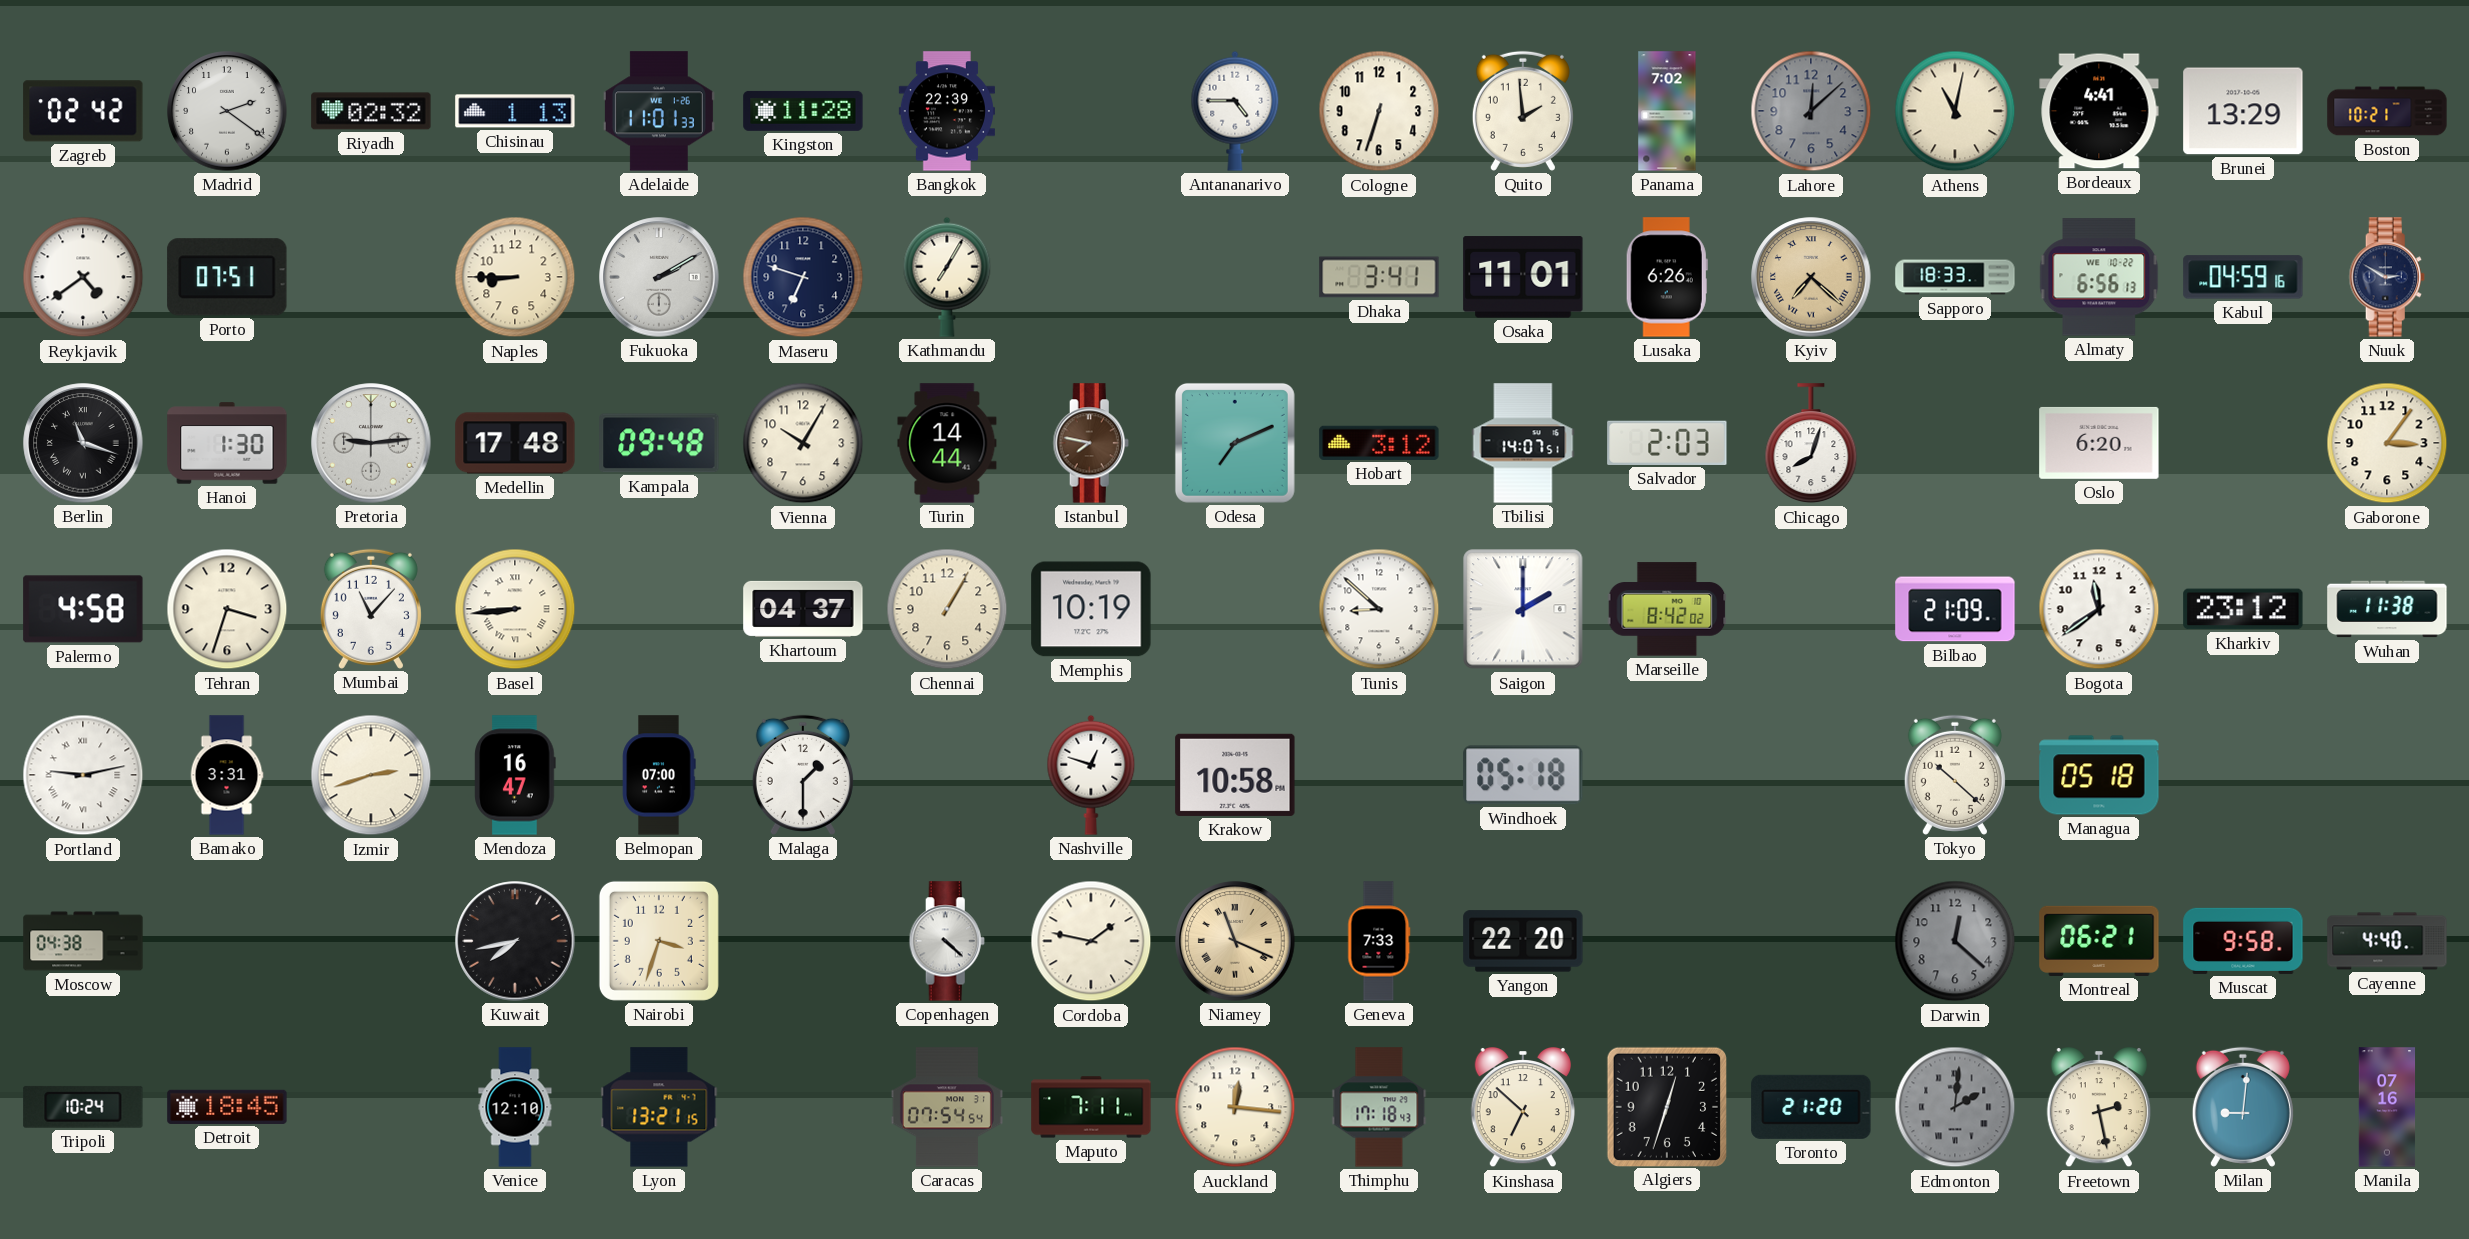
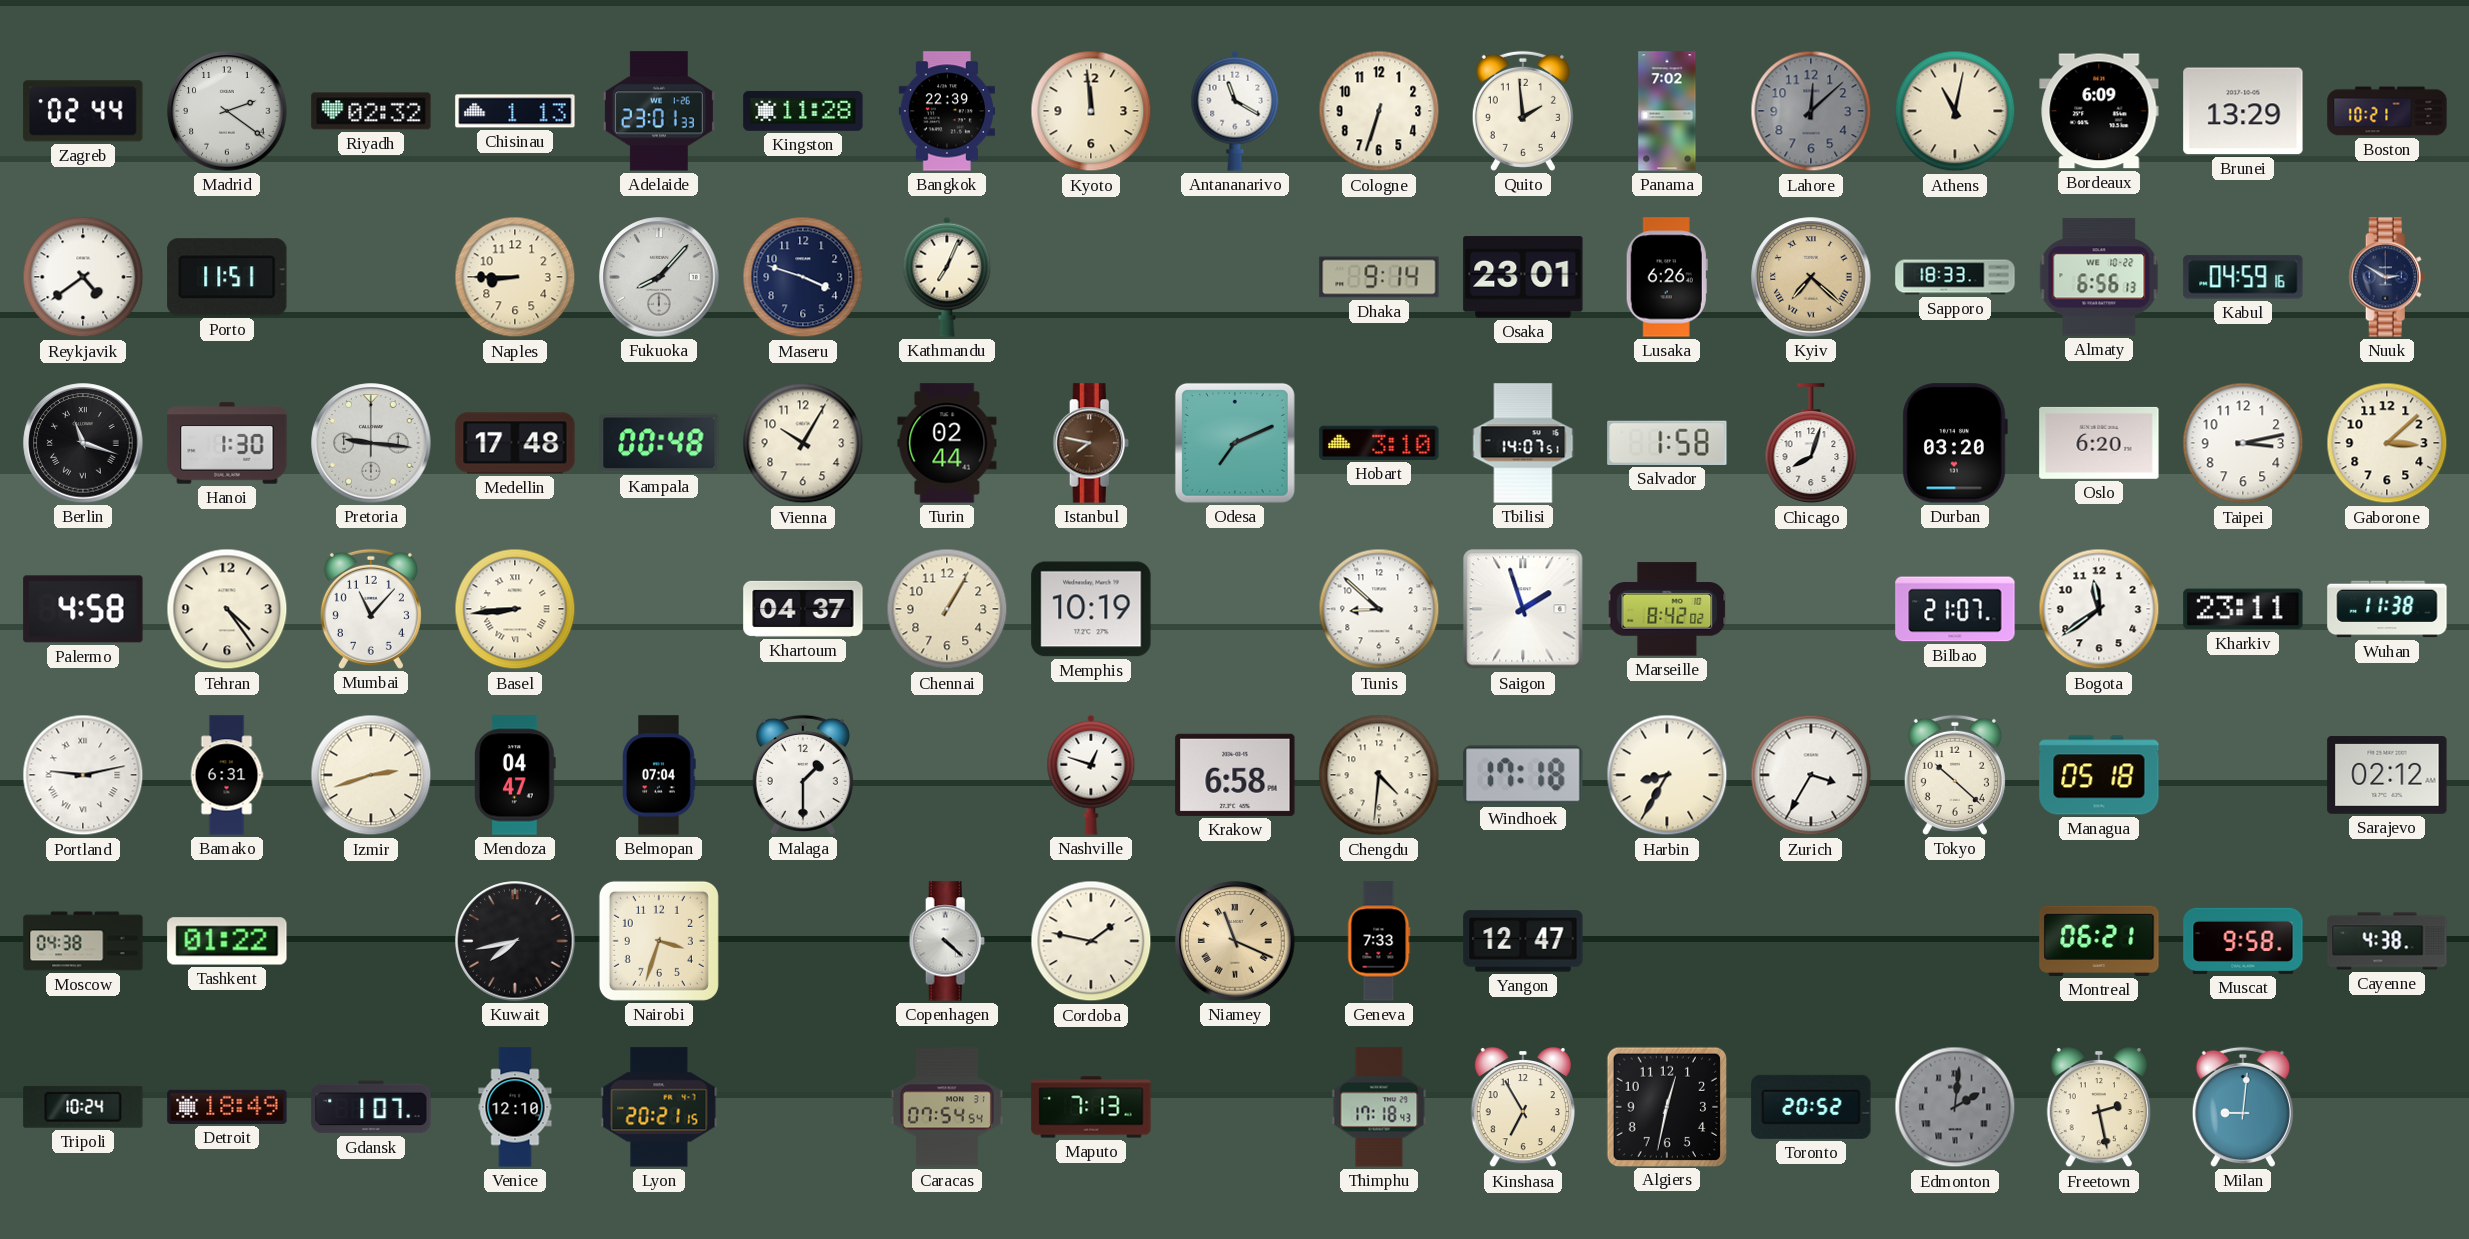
Zagreb: 02:42 -> 02:44 (83, 111)
Adelaide: 11:01 -> 23:01 (659, 111)
Kyoto: none -> 11:59 (1091, 111)
Antananarivo: 4:45 -> 11:20 (1235, 111)
Bordeaux: 4:41 -> 6:09 (2099, 111)
Porto: 07:51 -> 11:51 (227, 277)
Fukuoka: 2:10 -> 8:07 (659, 277)
Maseru: 6:48 -> 3:48 (803, 277)
Kathmandu: 7:05 -> 7:04 (947, 277)
Dhaka: 3:41 -> 9:14 (1379, 277)
Osaka: 11:01 -> 23:01 (1523, 277)
Pretoria: 9:14 -> 9:16 (371, 443)
Kampala: 09:48 -> 00:48 (659, 443)
Turin: 14:44 -> 02:44 (947, 443)
Hobart: 3:12 -> 3:10 (1379, 443)
Salvador: 2:03 -> 1:58 (1667, 443)
Durban: none -> 03:20 (1955, 443)
Taipei: none -> 3:13 (2243, 443)
Gaborone: 3:06 -> 3:08 (2387, 443)
Tehran: 3:33 -> 4:24 (227, 609)
Saigon: 2:00 -> 1:57 (1523, 609)
Bilbao: 21:09 -> 21:07 (1955, 609)
Kharkiv: 23:12 -> 23:11 (2243, 609)
Bamako: 3:31 -> 6:31 (227, 775)
Mendoza: 16:47 -> 04:47 (515, 775)
Belmopan: 07:00 -> 07:04 (659, 775)
Krakow: 10:58 -> 6:58 (1235, 775)
Chengdu: none -> 4:31 (1379, 775)
Windhoek: 05:18 -> 17:18 (1523, 775)
Harbin: none -> 8:35 (1667, 775)
Zurich: none -> 3:35 (1811, 775)
Sarajevo: none -> 02:12 (2387, 775)
Tashkent: none -> 01:22 (227, 941)
Yangon: 22:20 -> 12:47 (1523, 941)
Darwin: 12:22 -> none (1955, 941)
Cayenne: 4:40 -> 4:38 (2387, 941)
Detroit: 18:45 -> 18:49 (227, 1107)
Gdansk: none -> 1:07 (371, 1107)
Lyon: 13:21 -> 20:21 (659, 1107)
Maputo: 7:11 -> 7:13 (1091, 1107)
Auckland: 12:16 -> none (1235, 1107)
Kinshasa: 6:52 -> 6:55 (1523, 1107)
Algiers: 12:33 -> 12:32 (1666, 1106)
Toronto: 21:20 -> 20:52 (1811, 1107)
Manila: 07:16 -> none (2387, 1107)
